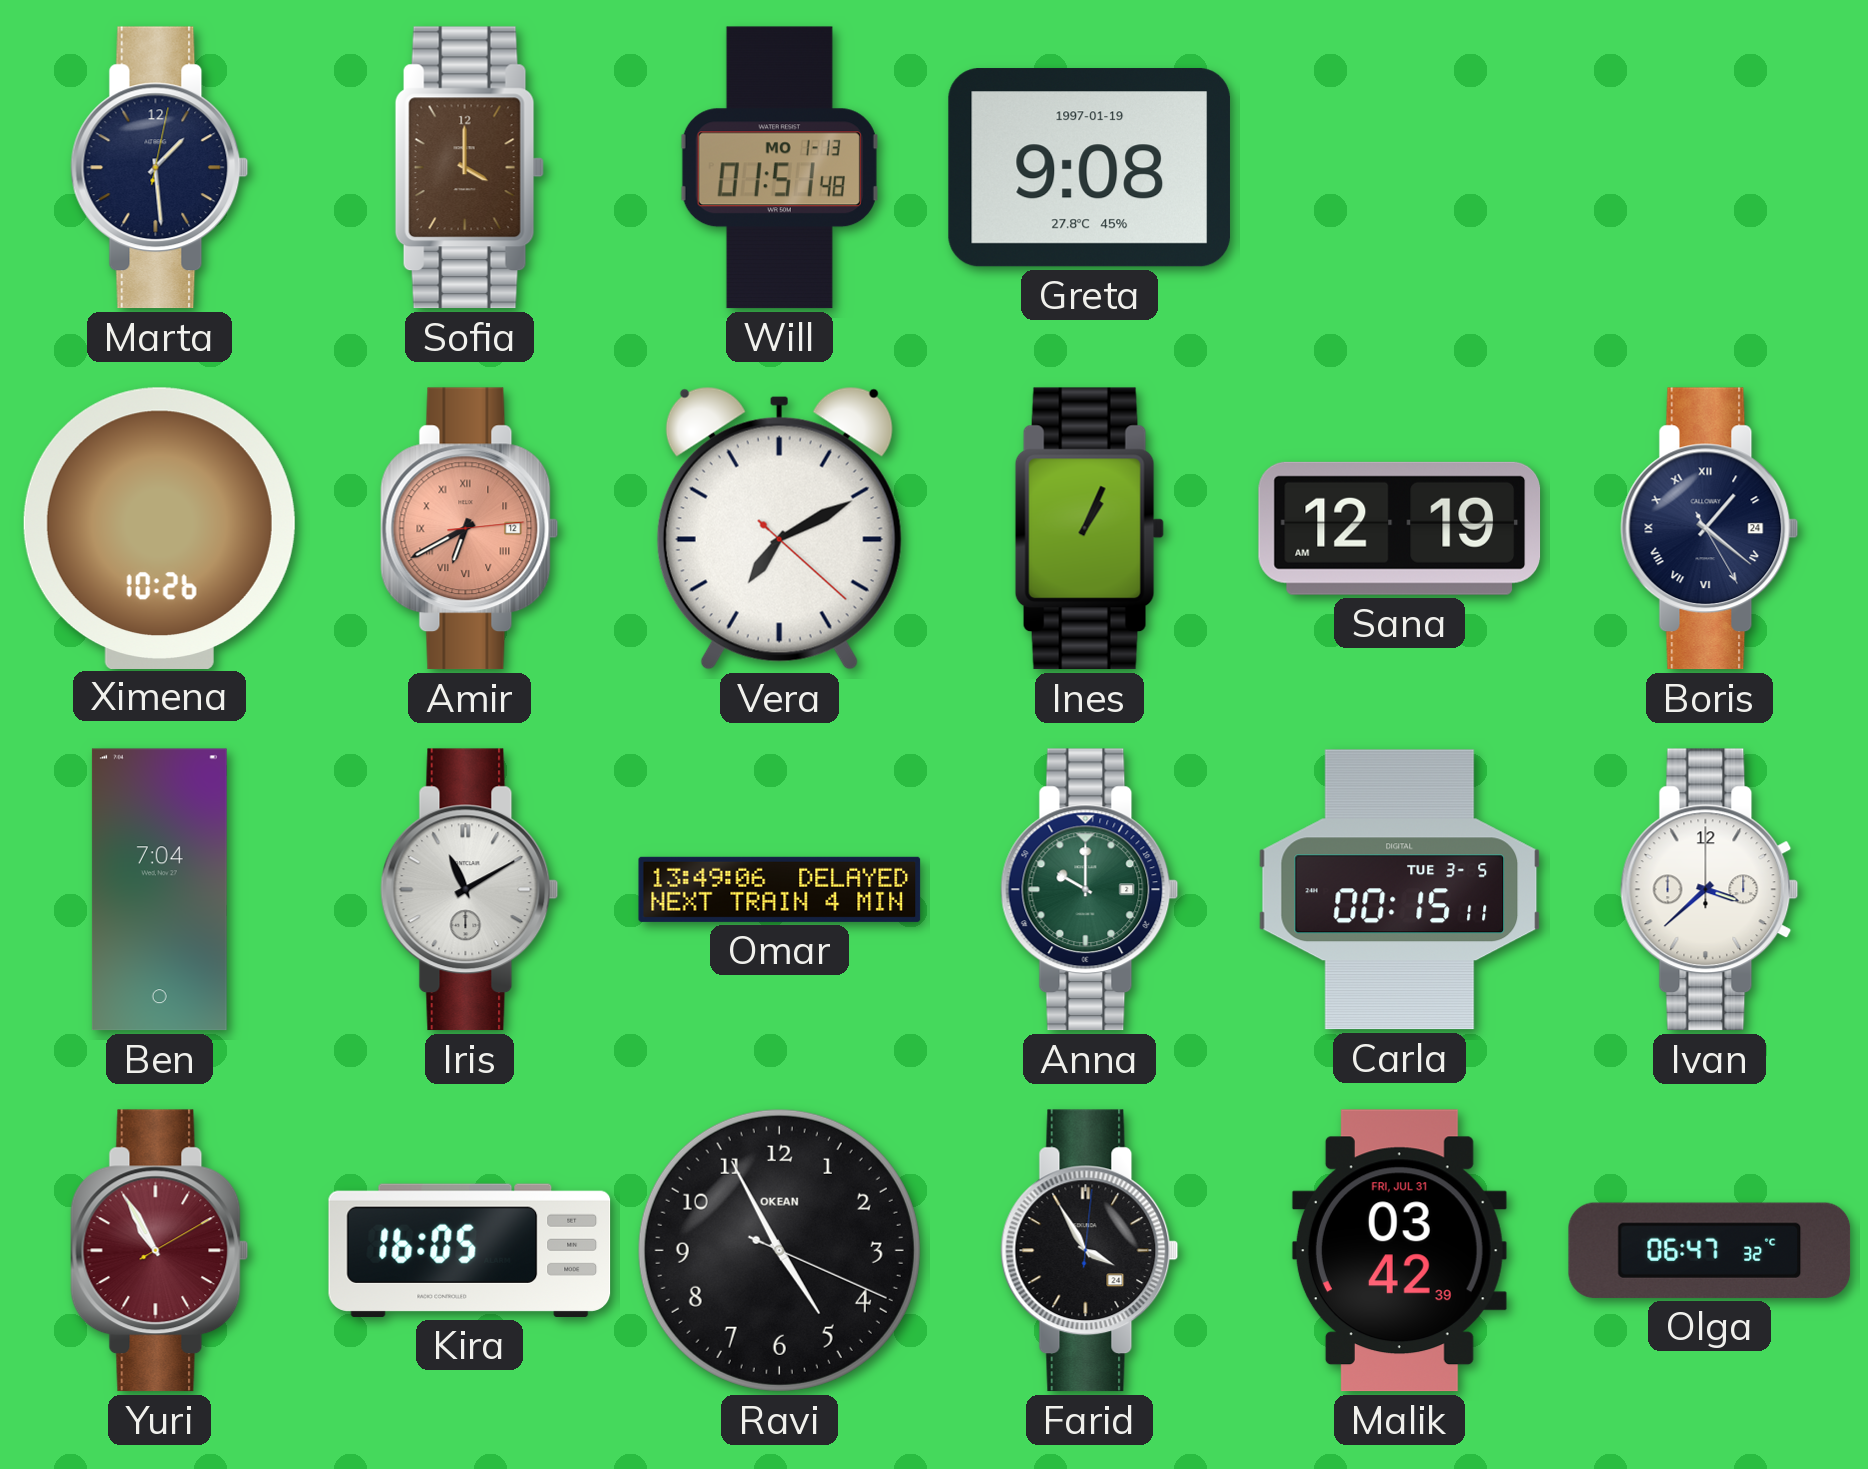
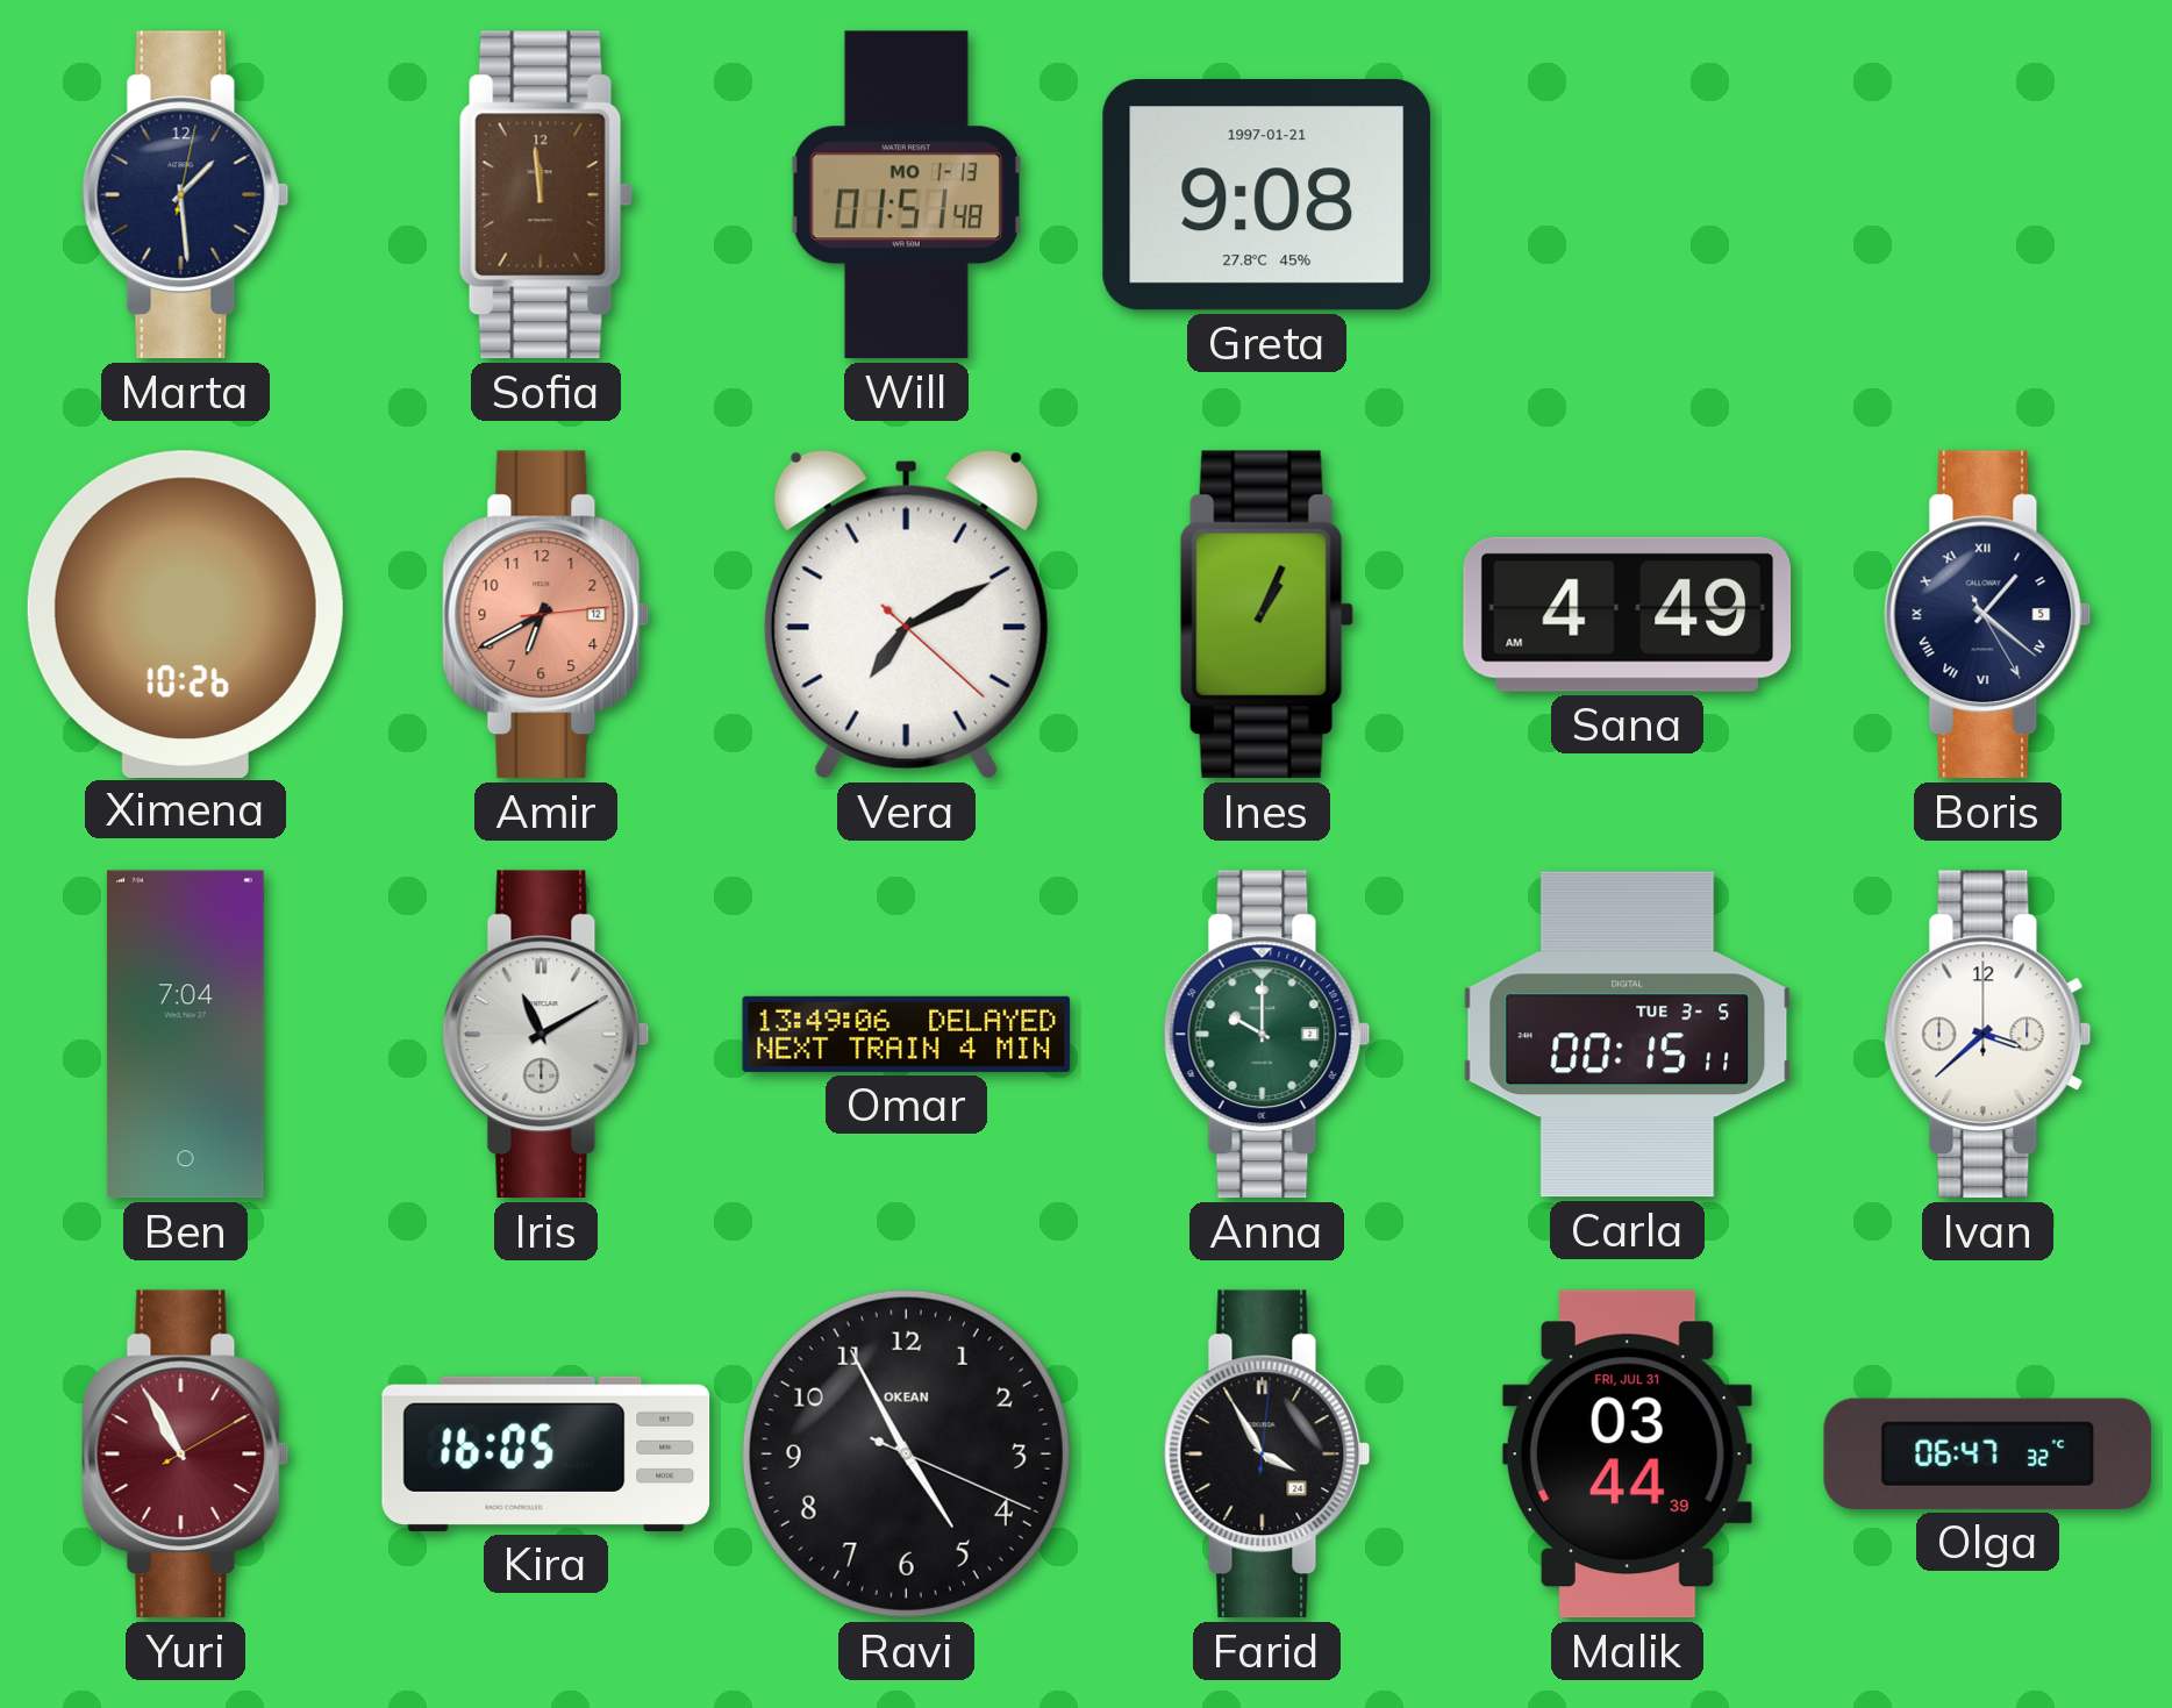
Sofia: 4:00 -> 11:59 (545, 195)
Greta date: 1997-01-19 -> 1997-01-21 (1266, 195)
Amir numerals: Roman -> Arabic (546, 615)
Sana: 12:19 -> 4:49 (1628, 614)
Boris date: 24 -> 5 (1988, 615)
Malik: 03:42 -> 03:44 (1627, 1455)
